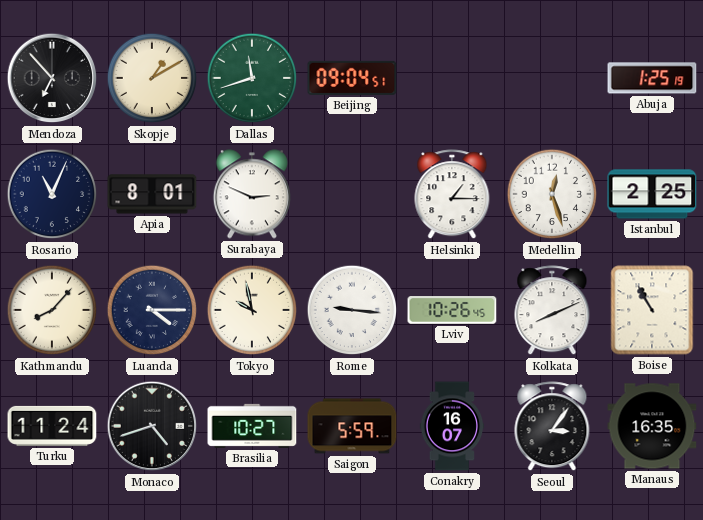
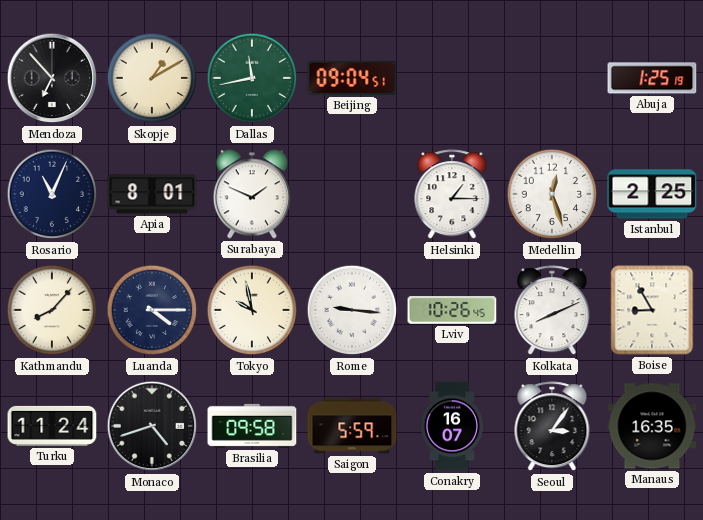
Dallas: 11:42 -> 11:43 (252, 78)
Surabaya: 2:49 -> 1:49 (252, 194)
Boise: 10:55 -> 8:55 (652, 310)
Brasilia: 10:27 -> 09:58 (252, 426)
